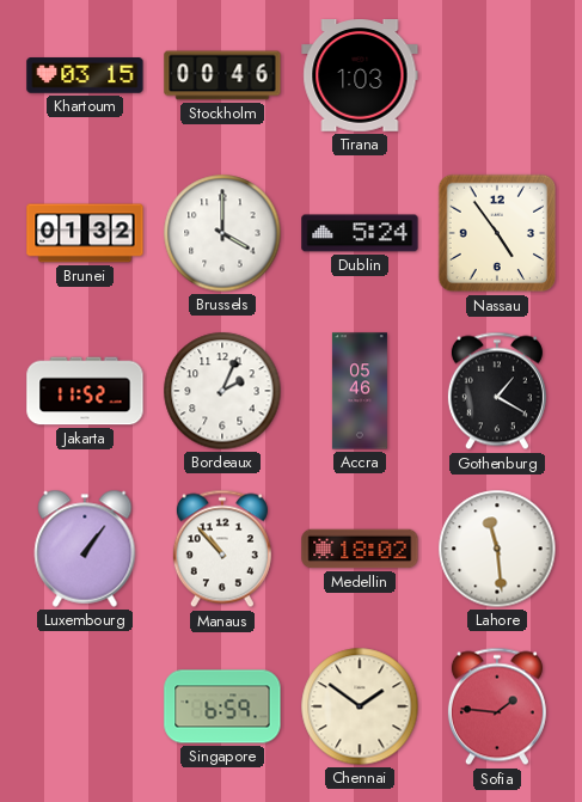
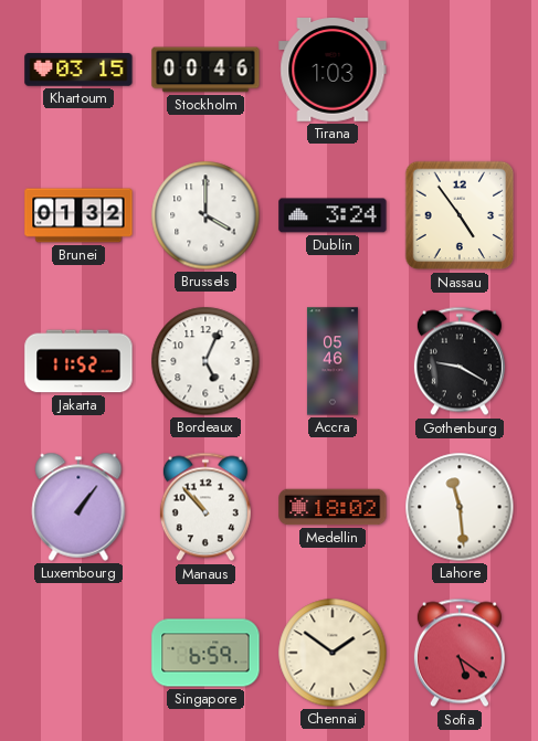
Dublin: 5:24 -> 3:24 (333, 215)
Bordeaux: 2:04 -> 5:04 (205, 361)
Gothenburg: 1:20 -> 9:20 (460, 361)
Sofia: 1:46 -> 5:21 (460, 653)
